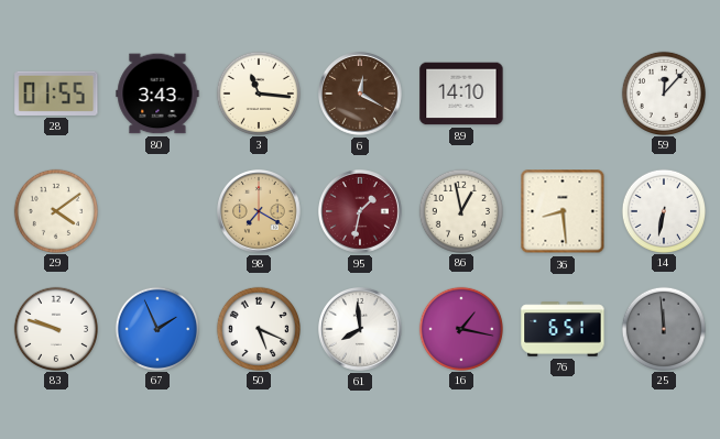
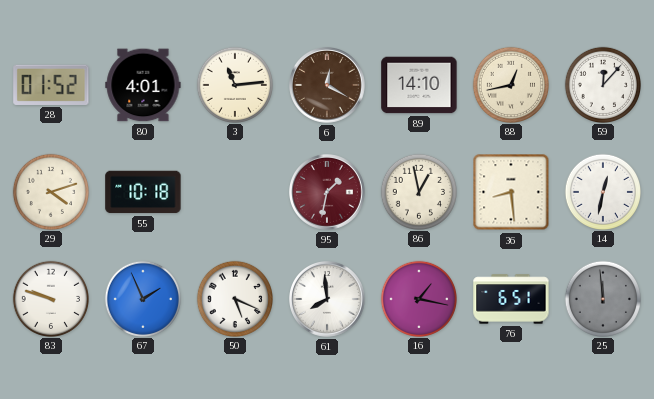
28: 01:55 -> 01:52 (51, 85)
80: 3:43 -> 4:01 (143, 85)
3: 11:16 -> 11:14 (234, 84)
88: none -> 12:43 (510, 84)
29: 4:09 -> 4:12 (50, 191)
55: none -> 10:18 (143, 192)
98: 7:20 -> none (260, 212)
14: 6:32 -> 12:32 (602, 191)
